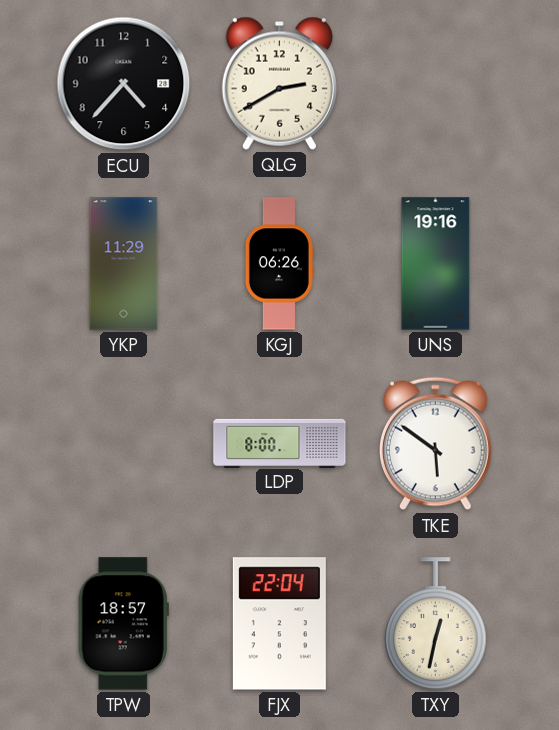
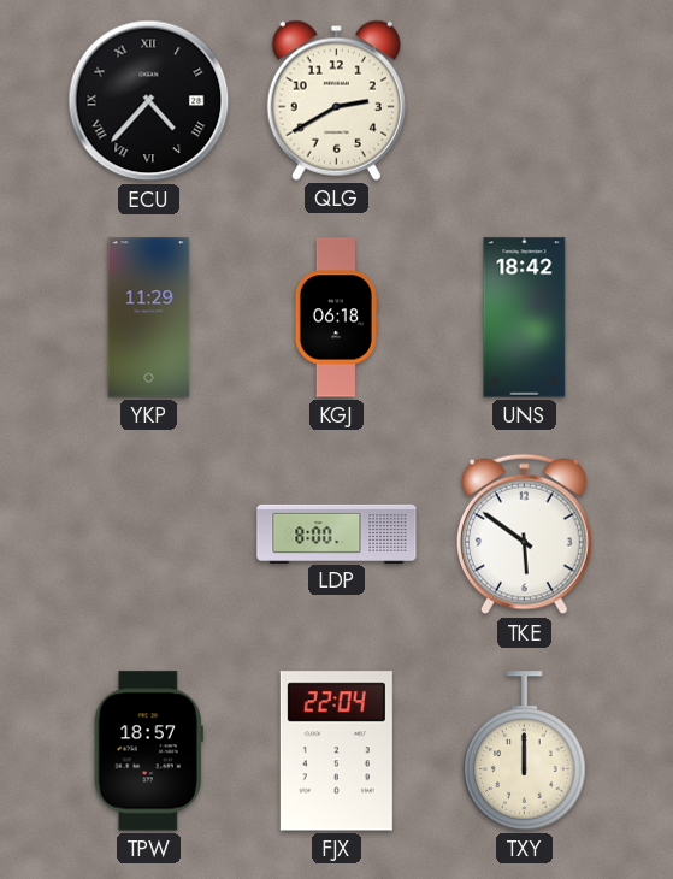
ECU numerals: Arabic -> Roman (149, 101)
KGJ: 06:26 -> 06:18 (336, 318)
UNS: 19:16 -> 18:42 (525, 318)
TXY: 12:32 -> 12:00 (525, 751)
